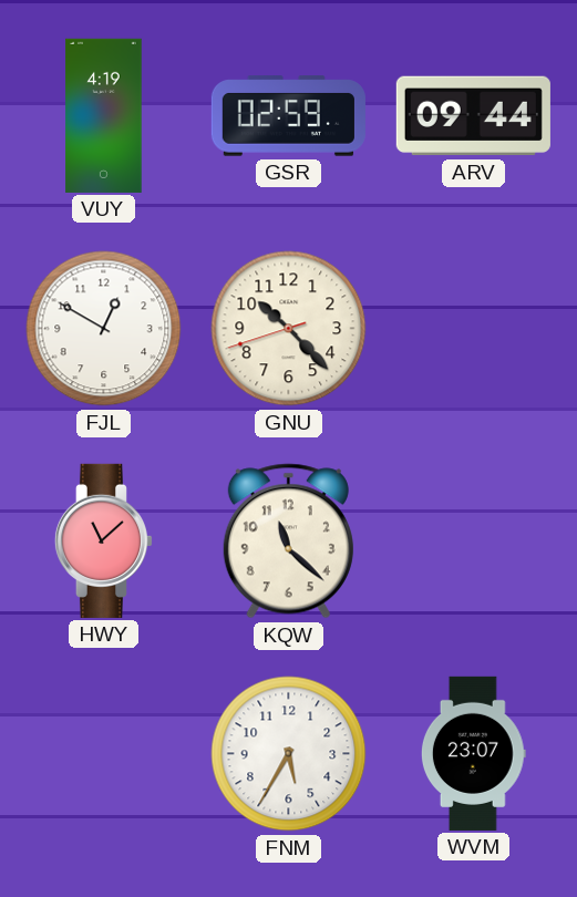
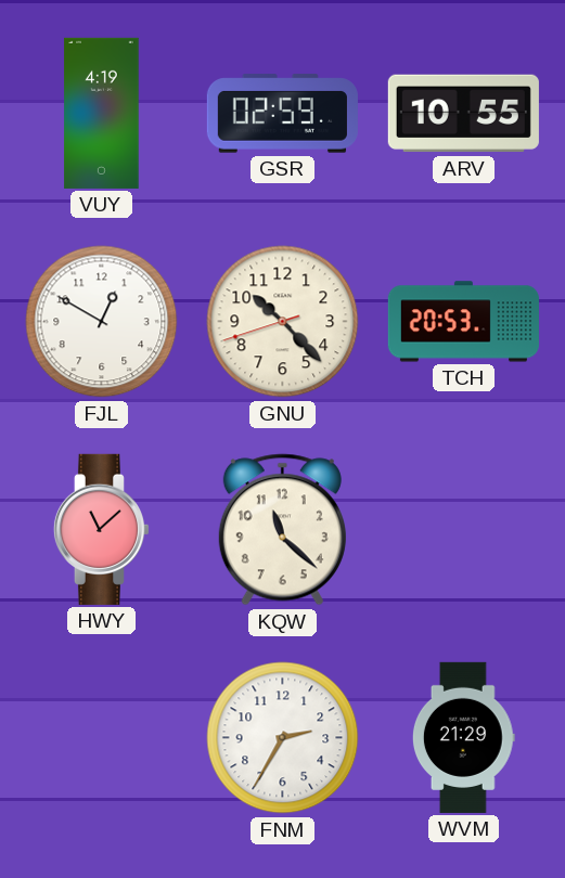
ARV: 09:44 -> 10:55 (463, 114)
TCH: none -> 20:53 (463, 322)
FNM: 5:35 -> 2:35 (283, 738)
WVM: 23:07 -> 21:29 (463, 737)
